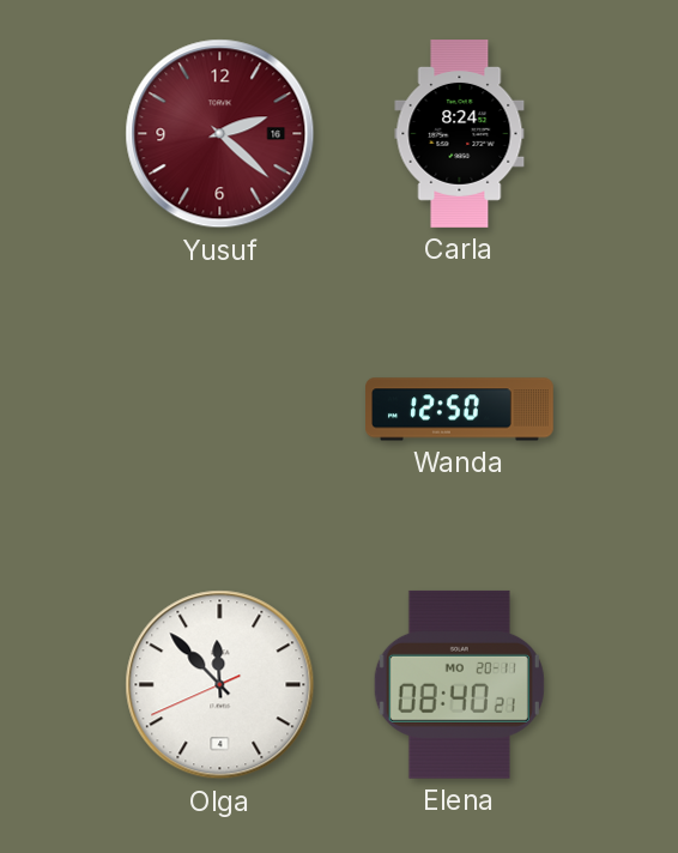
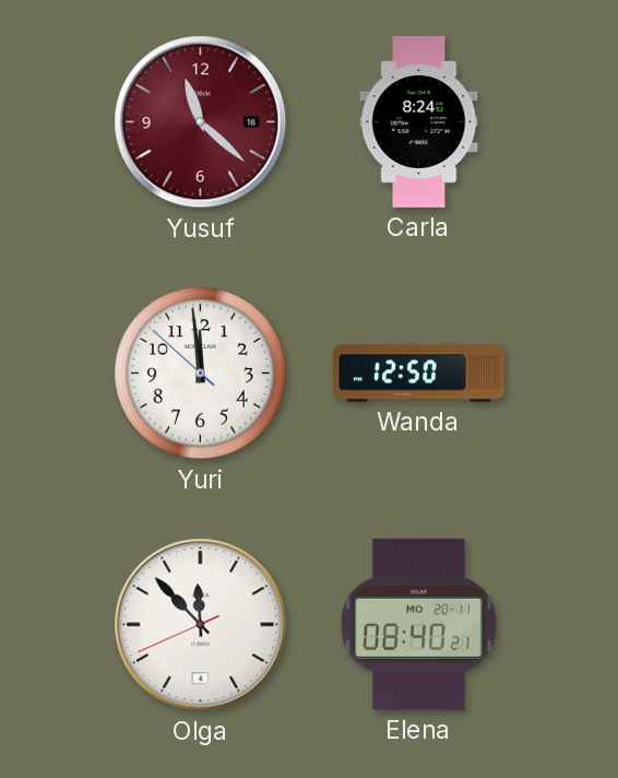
Yusuf: 2:22 -> 11:22 (201, 122)
Yuri: none -> 11:58 (201, 374)
